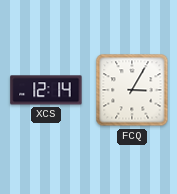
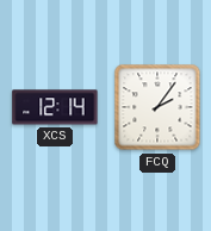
FCQ: 3:05 -> 2:06 (157, 107)
